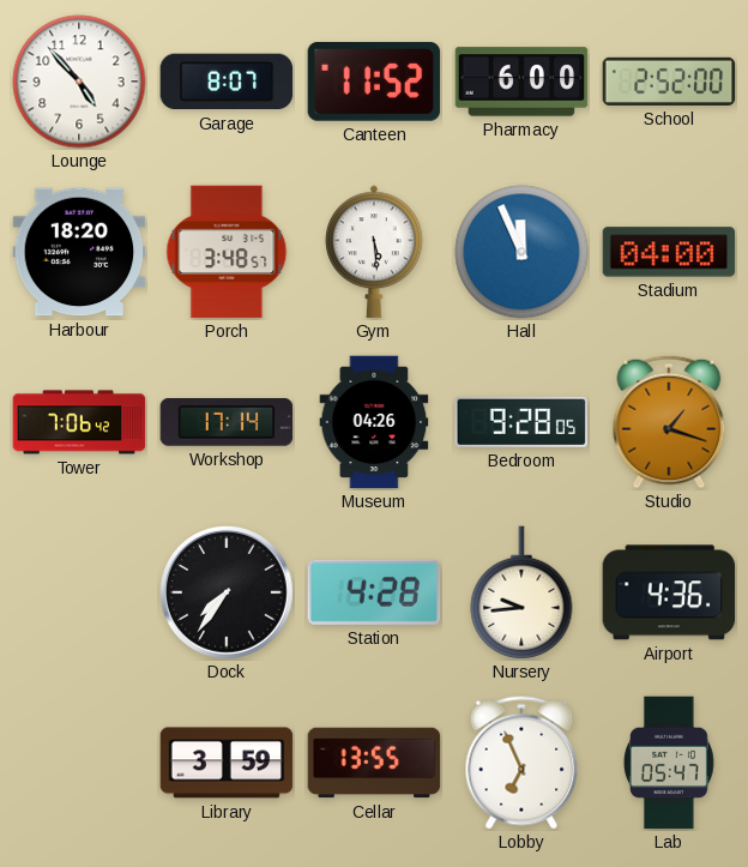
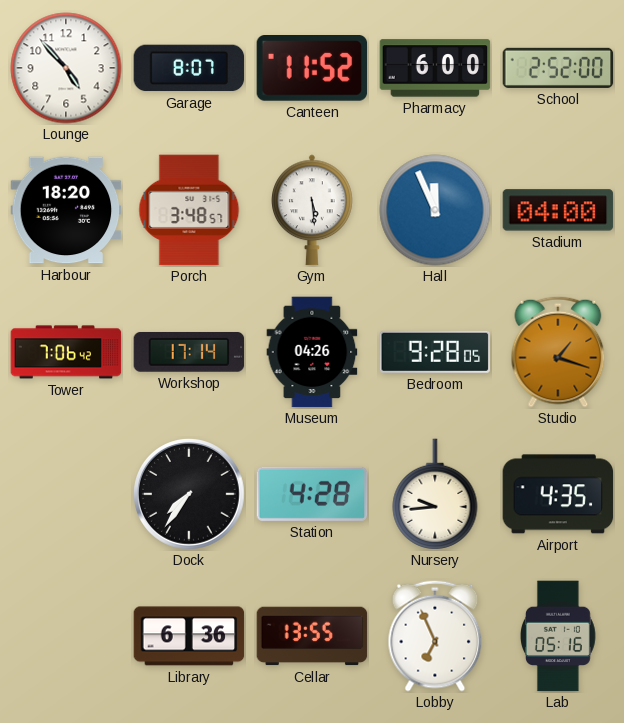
Airport: 4:36 -> 4:35 (558, 494)
Library: 3:59 -> 6:36 (189, 636)
Lab: 05:47 -> 05:16 (558, 636)
